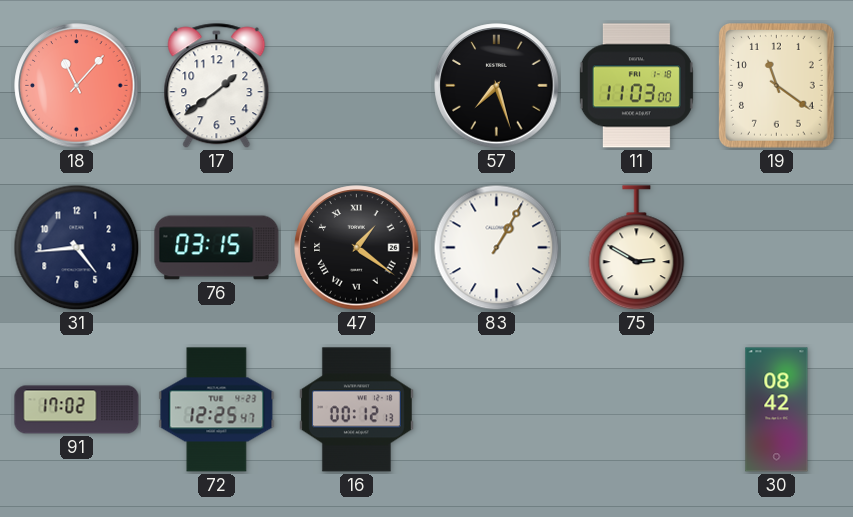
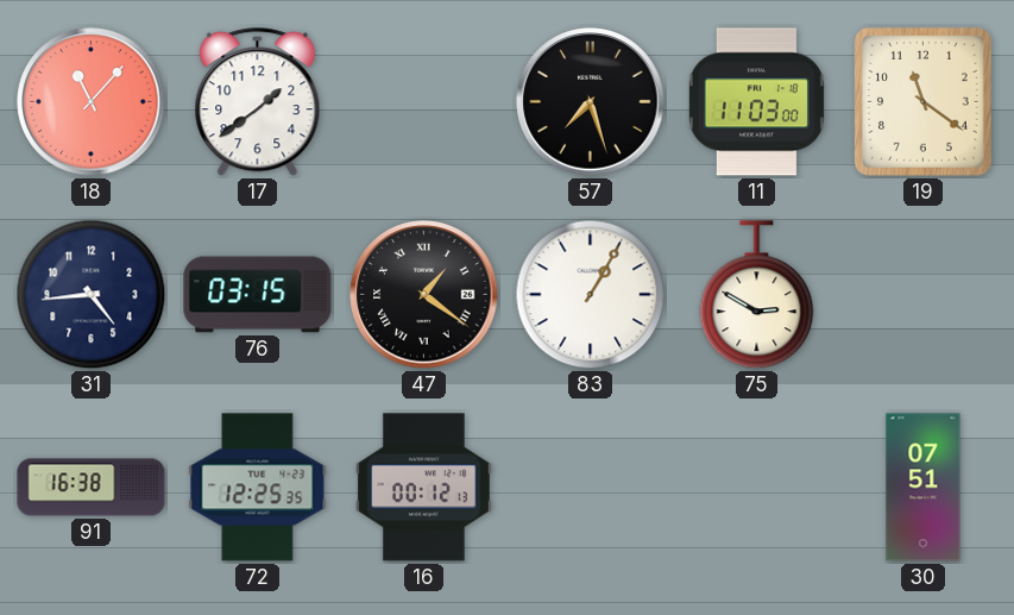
91: 17:02 -> 16:38 (92, 488)
72: 12:25:47 -> 12:25:35 (258, 488)
30: 08:42 -> 07:51 (924, 488)
